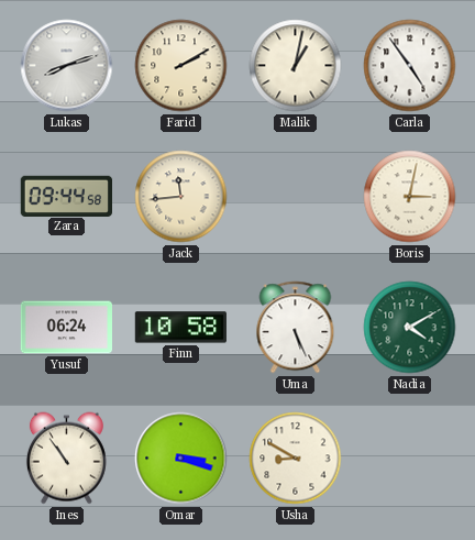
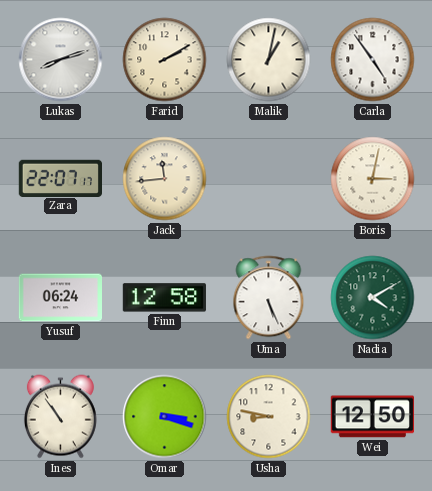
Zara: 09:44 -> 22:07 (60, 178)
Finn: 10:58 -> 12:58 (164, 298)
Usha: 8:50 -> 8:47 (269, 417)
Wei: none -> 12:50 (372, 417)
